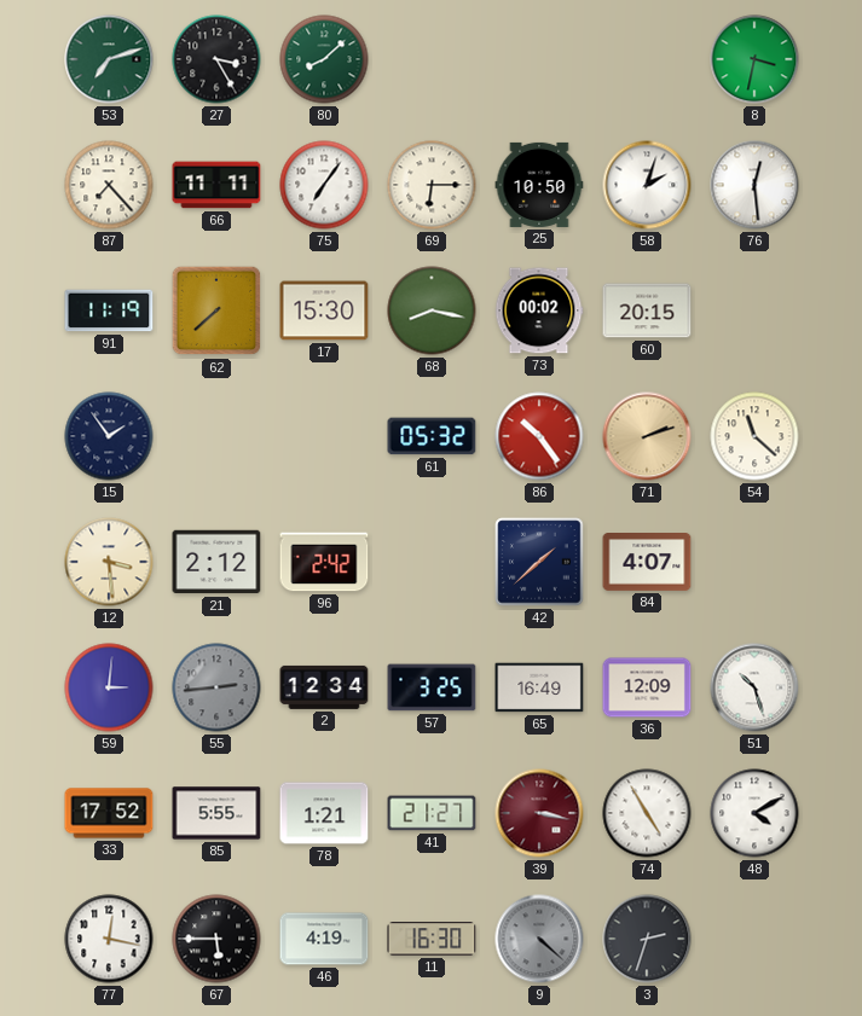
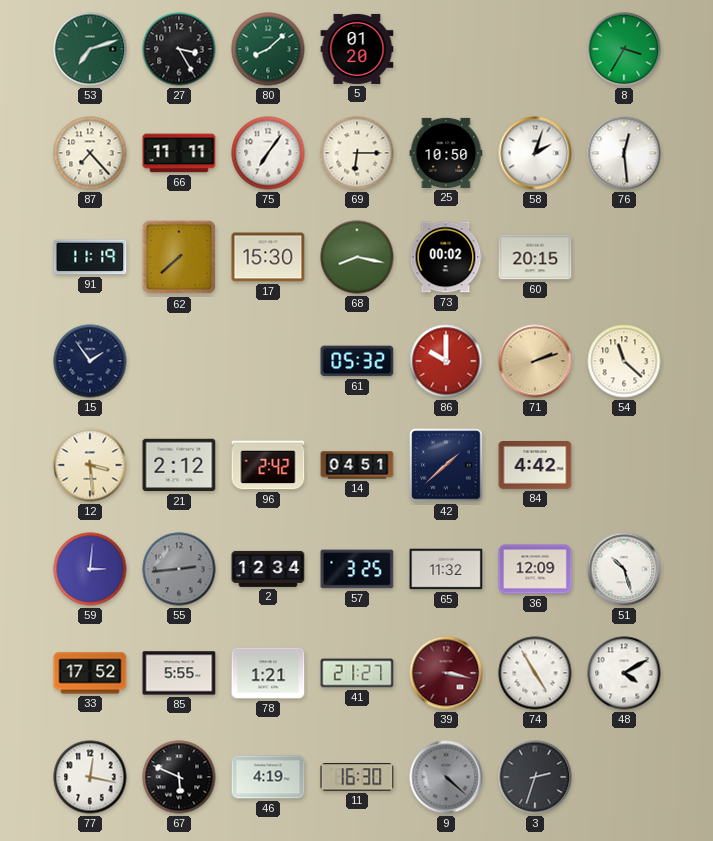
5: none -> 01:20 (357, 49)
8: 3:32 -> 3:35 (624, 49)
86: 10:24 -> 10:00 (446, 361)
14: none -> 04:51 (357, 465)
84: 4:07 -> 4:42 (535, 466)
65: 16:49 -> 11:32 (446, 569)
67: 5:45 -> 5:49 (179, 777)
